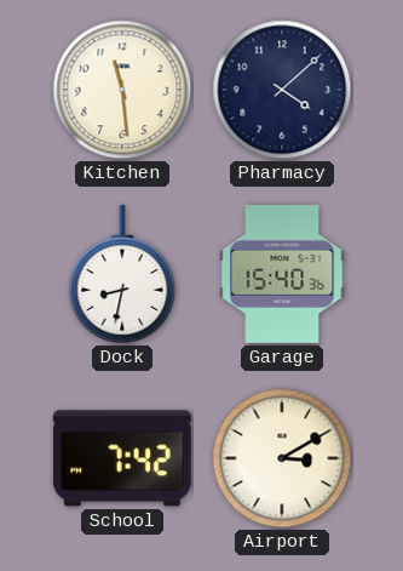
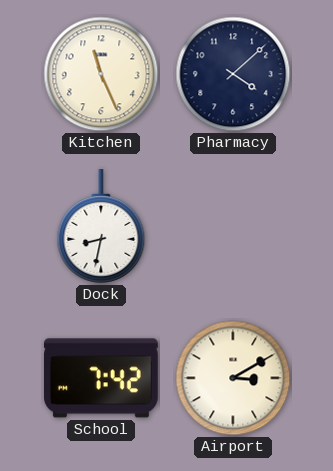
Kitchen: 11:29 -> 11:26 (101, 74)
Garage: 15:40 -> none (282, 275)
